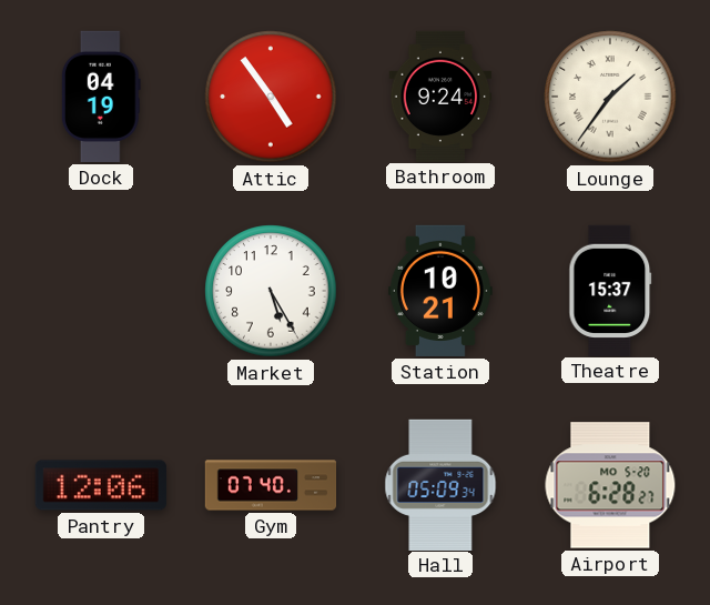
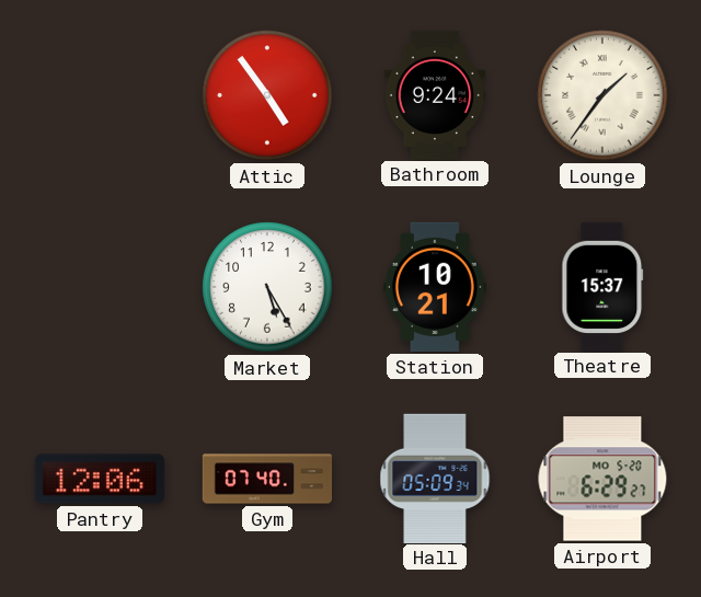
Dock: 04:19 -> none (101, 97)
Airport: 6:28 -> 6:29 (602, 479)
